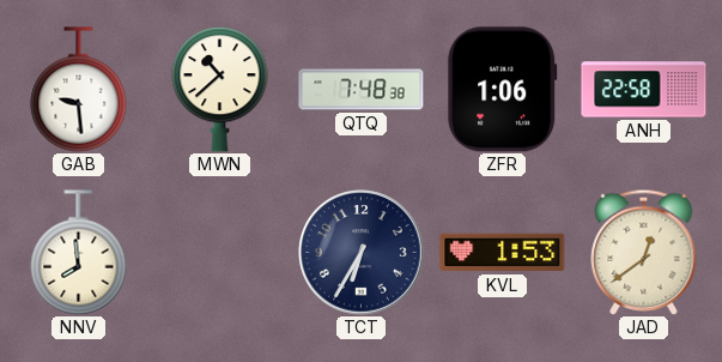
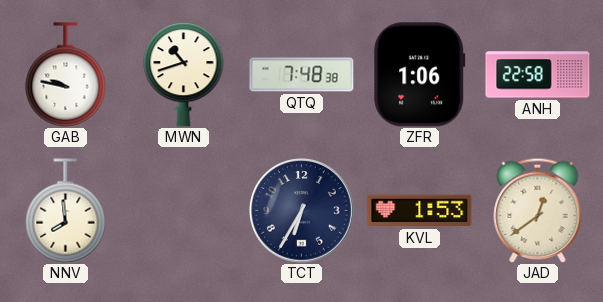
GAB: 9:29 -> 9:47 (66, 75)
MWN: 10:38 -> 10:42 (184, 74)
